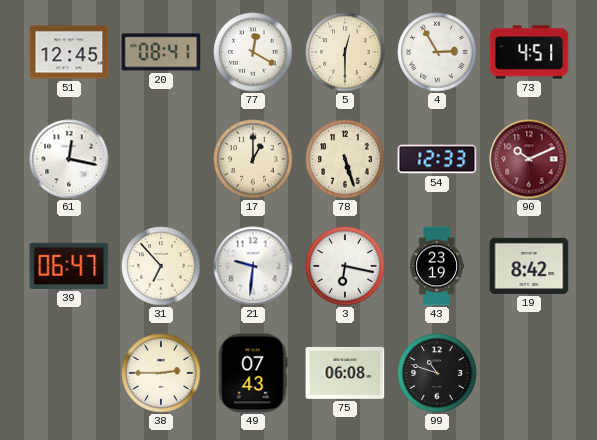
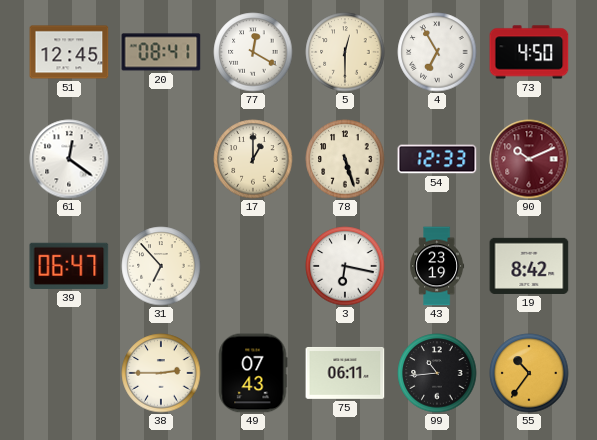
4: 2:55 -> 6:55 (437, 52)
73: 4:51 -> 4:50 (529, 52)
61: 12:17 -> 12:21 (69, 159)
21: 9:31 -> none (253, 266)
75: 06:08 -> 06:11 (345, 373)
99: 10:48 -> 10:44 (437, 373)
55: none -> 10:36 (529, 373)
